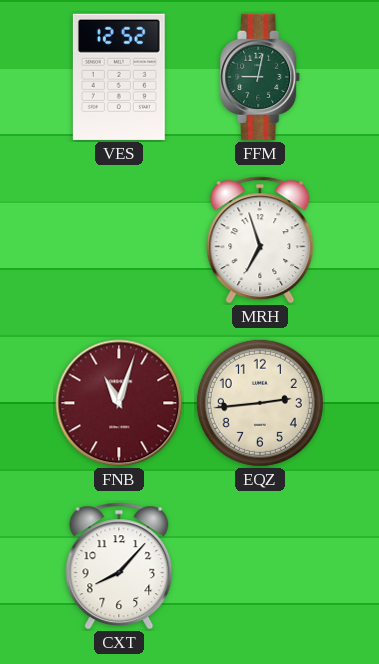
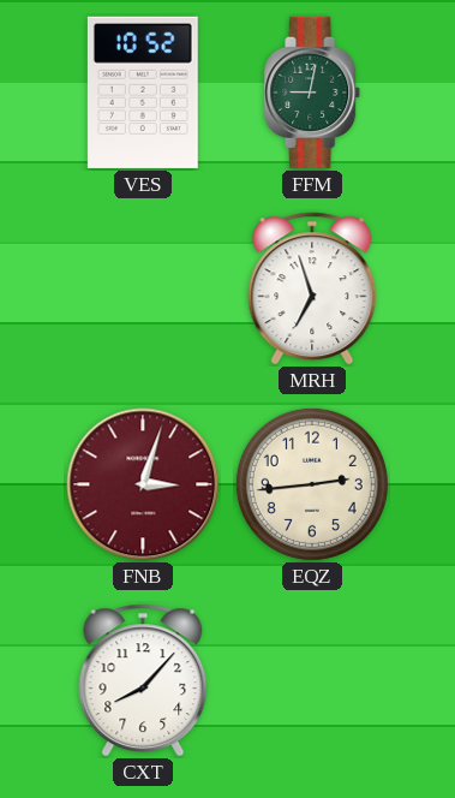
VES: 12:52 -> 10:52 (143, 93)
FNB: 11:03 -> 3:03 (143, 484)
